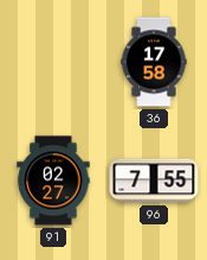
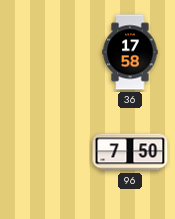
91: 02:27 -> none (53, 180)
96: 7:55 -> 7:50 (130, 152)
